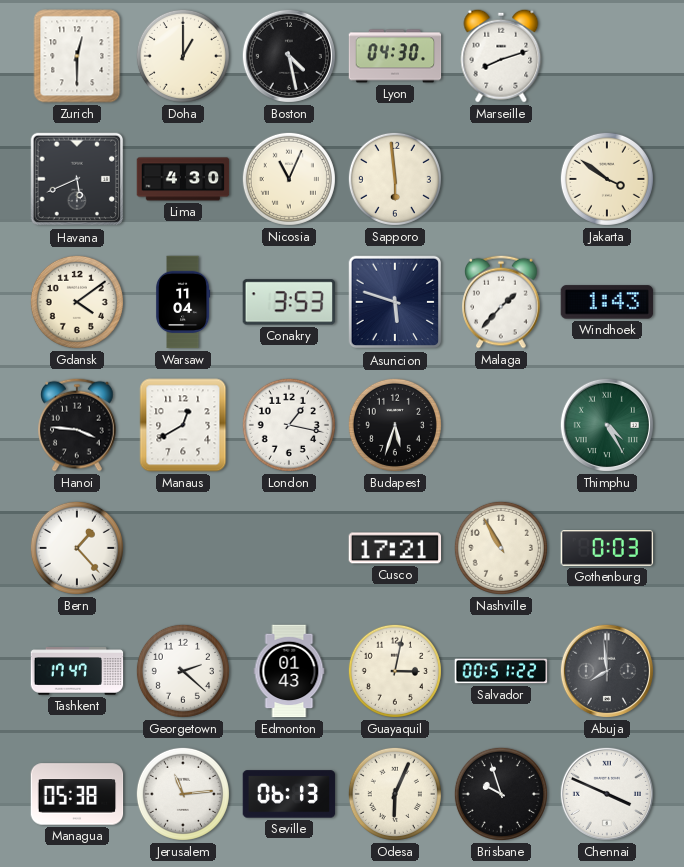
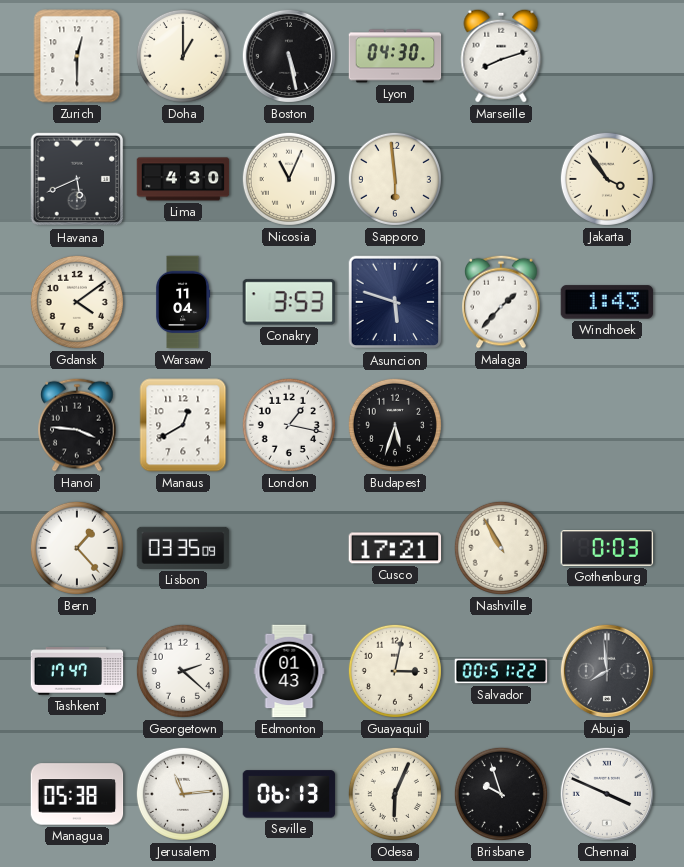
Boston: 4:28 -> 5:28 (289, 56)
Jakarta: 3:51 -> 3:54 (607, 179)
Thimphu: 4:25 -> none (607, 425)
Lisbon: none -> 03:35 (183, 548)
